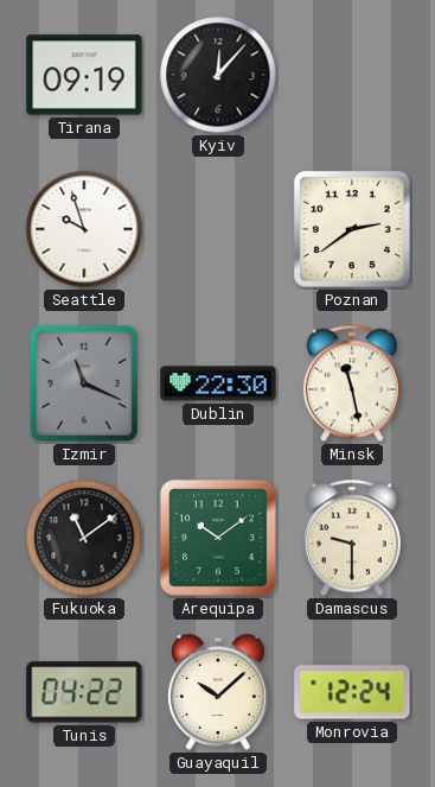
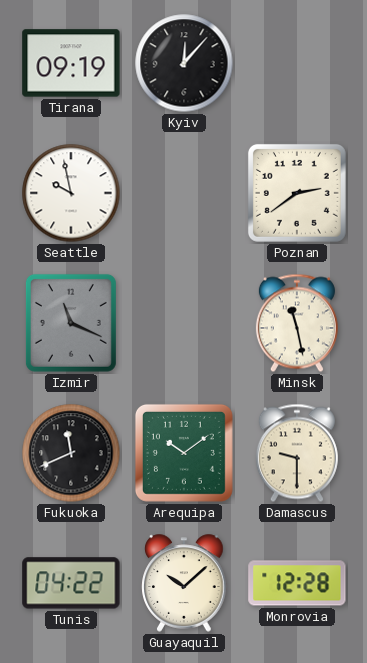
Seattle: 9:57 -> 9:58 (71, 193)
Dublin: 22:30 -> none (218, 383)
Fukuoka: 11:09 -> 11:41 (71, 453)
Monrovia: 12:24 -> 12:28 (297, 583)
